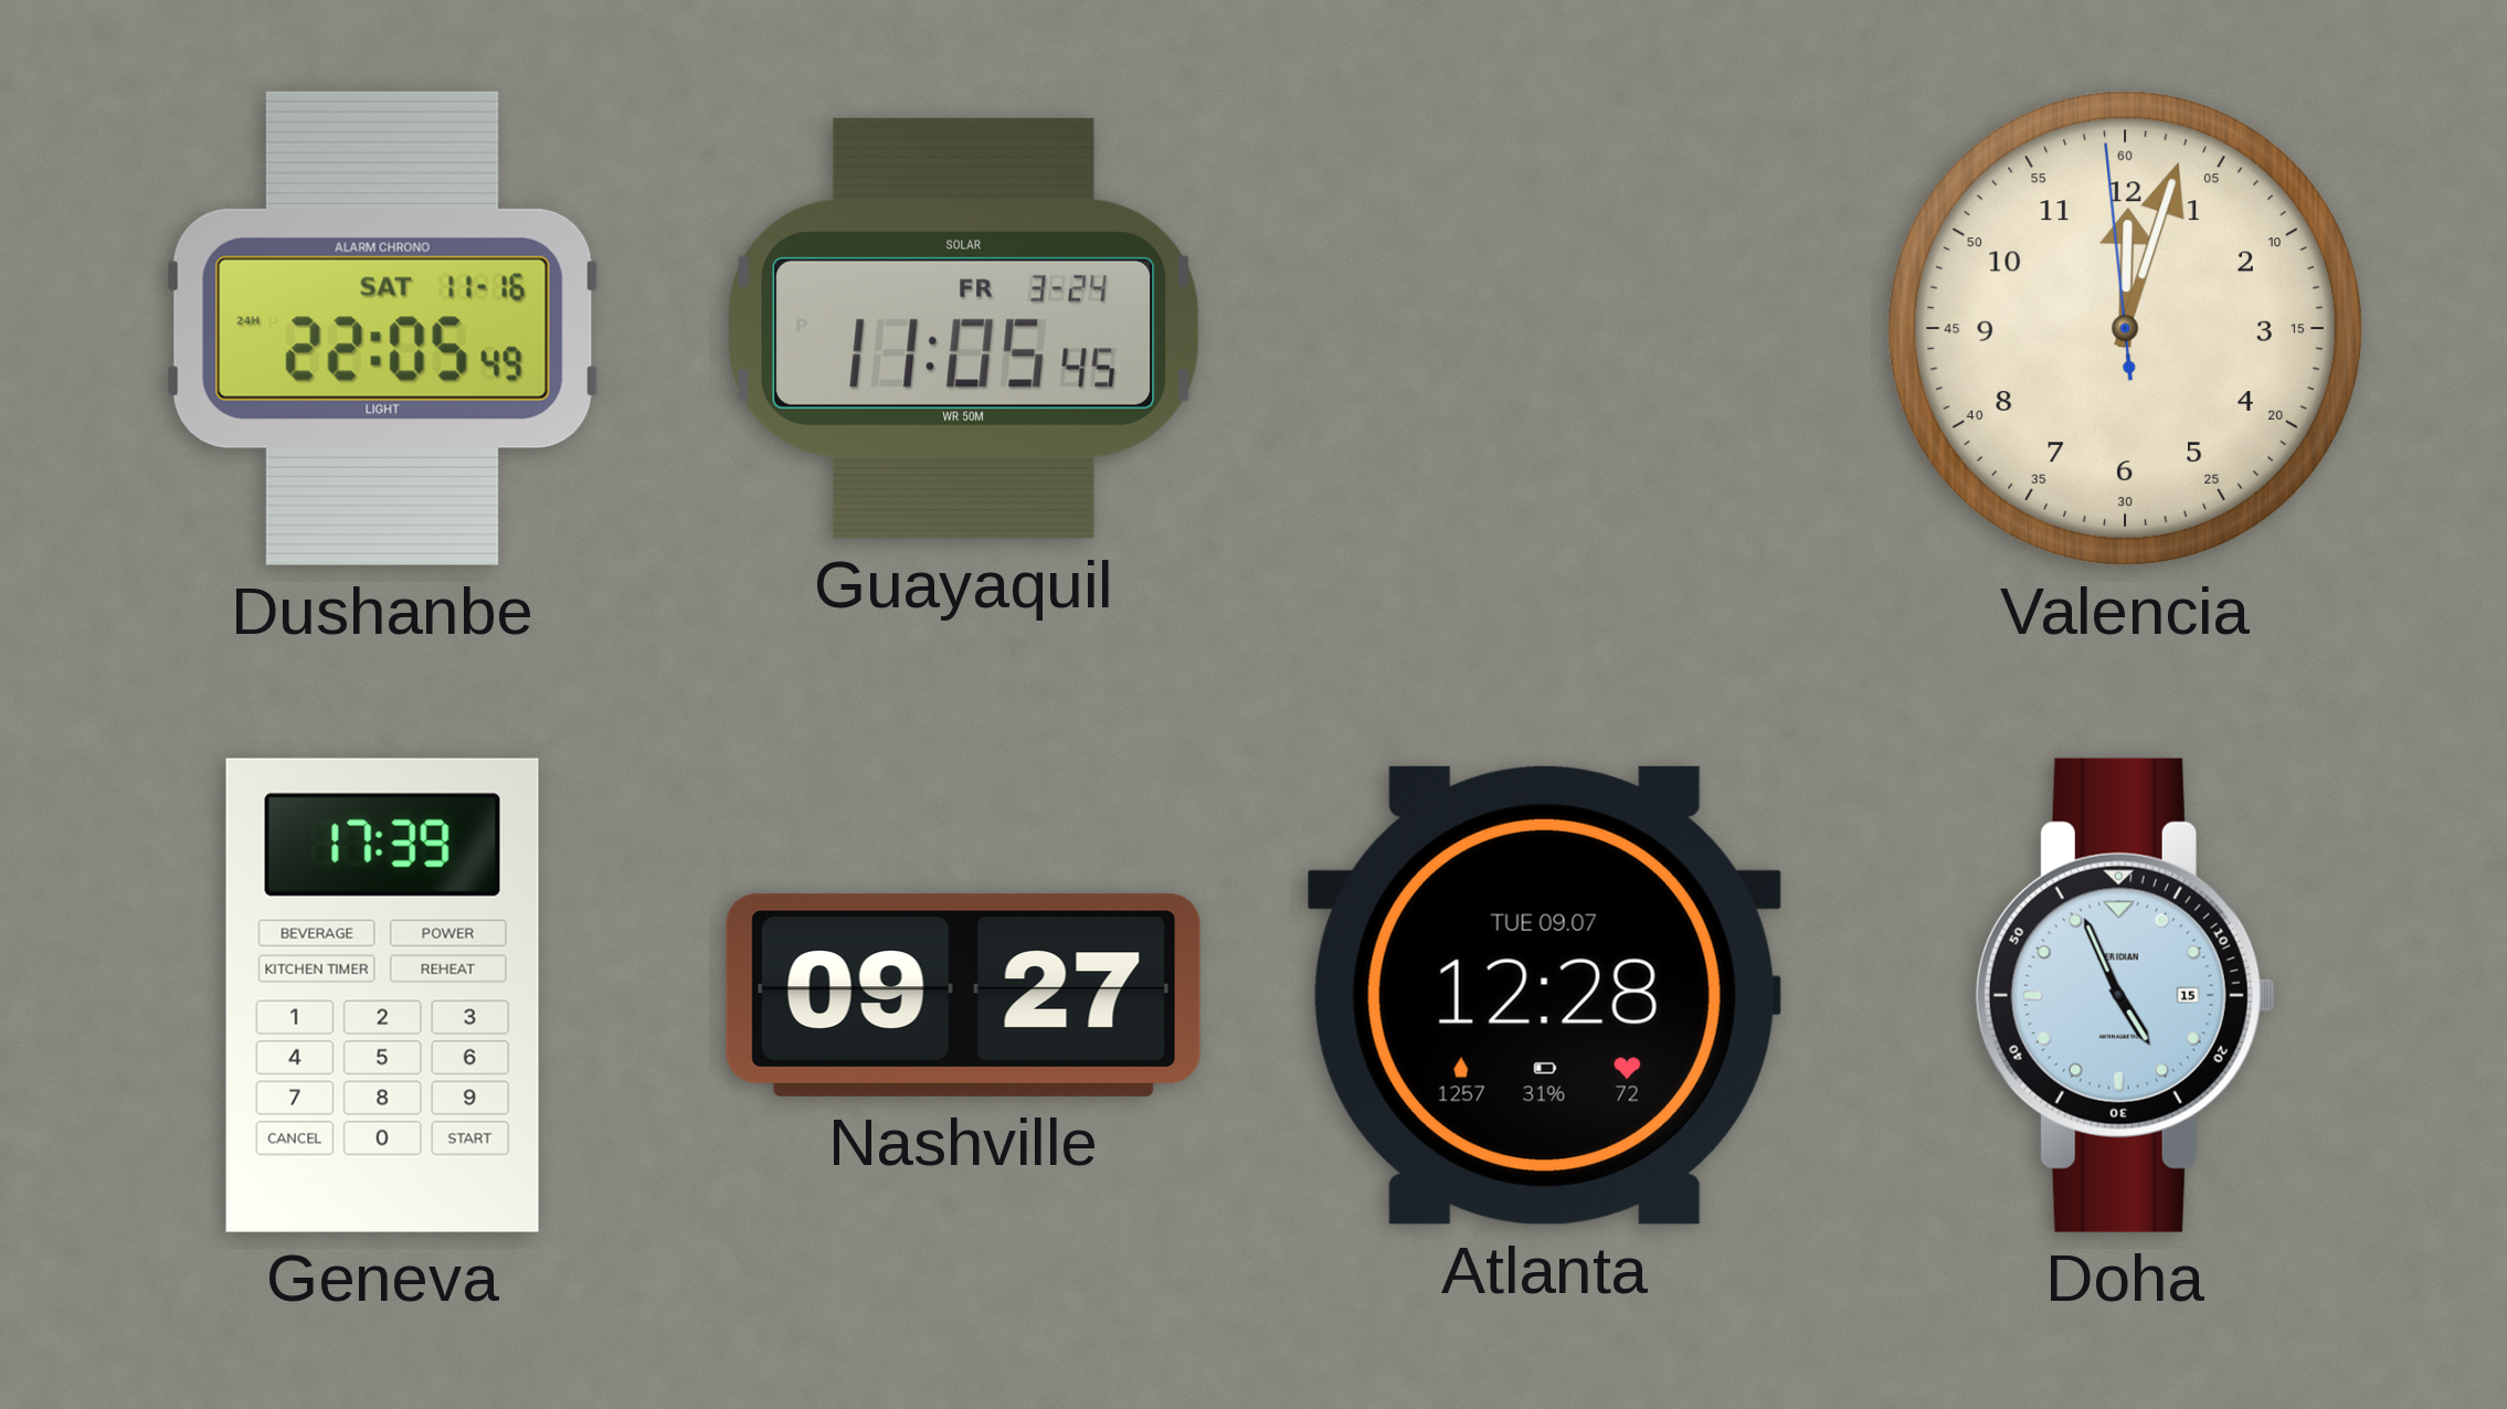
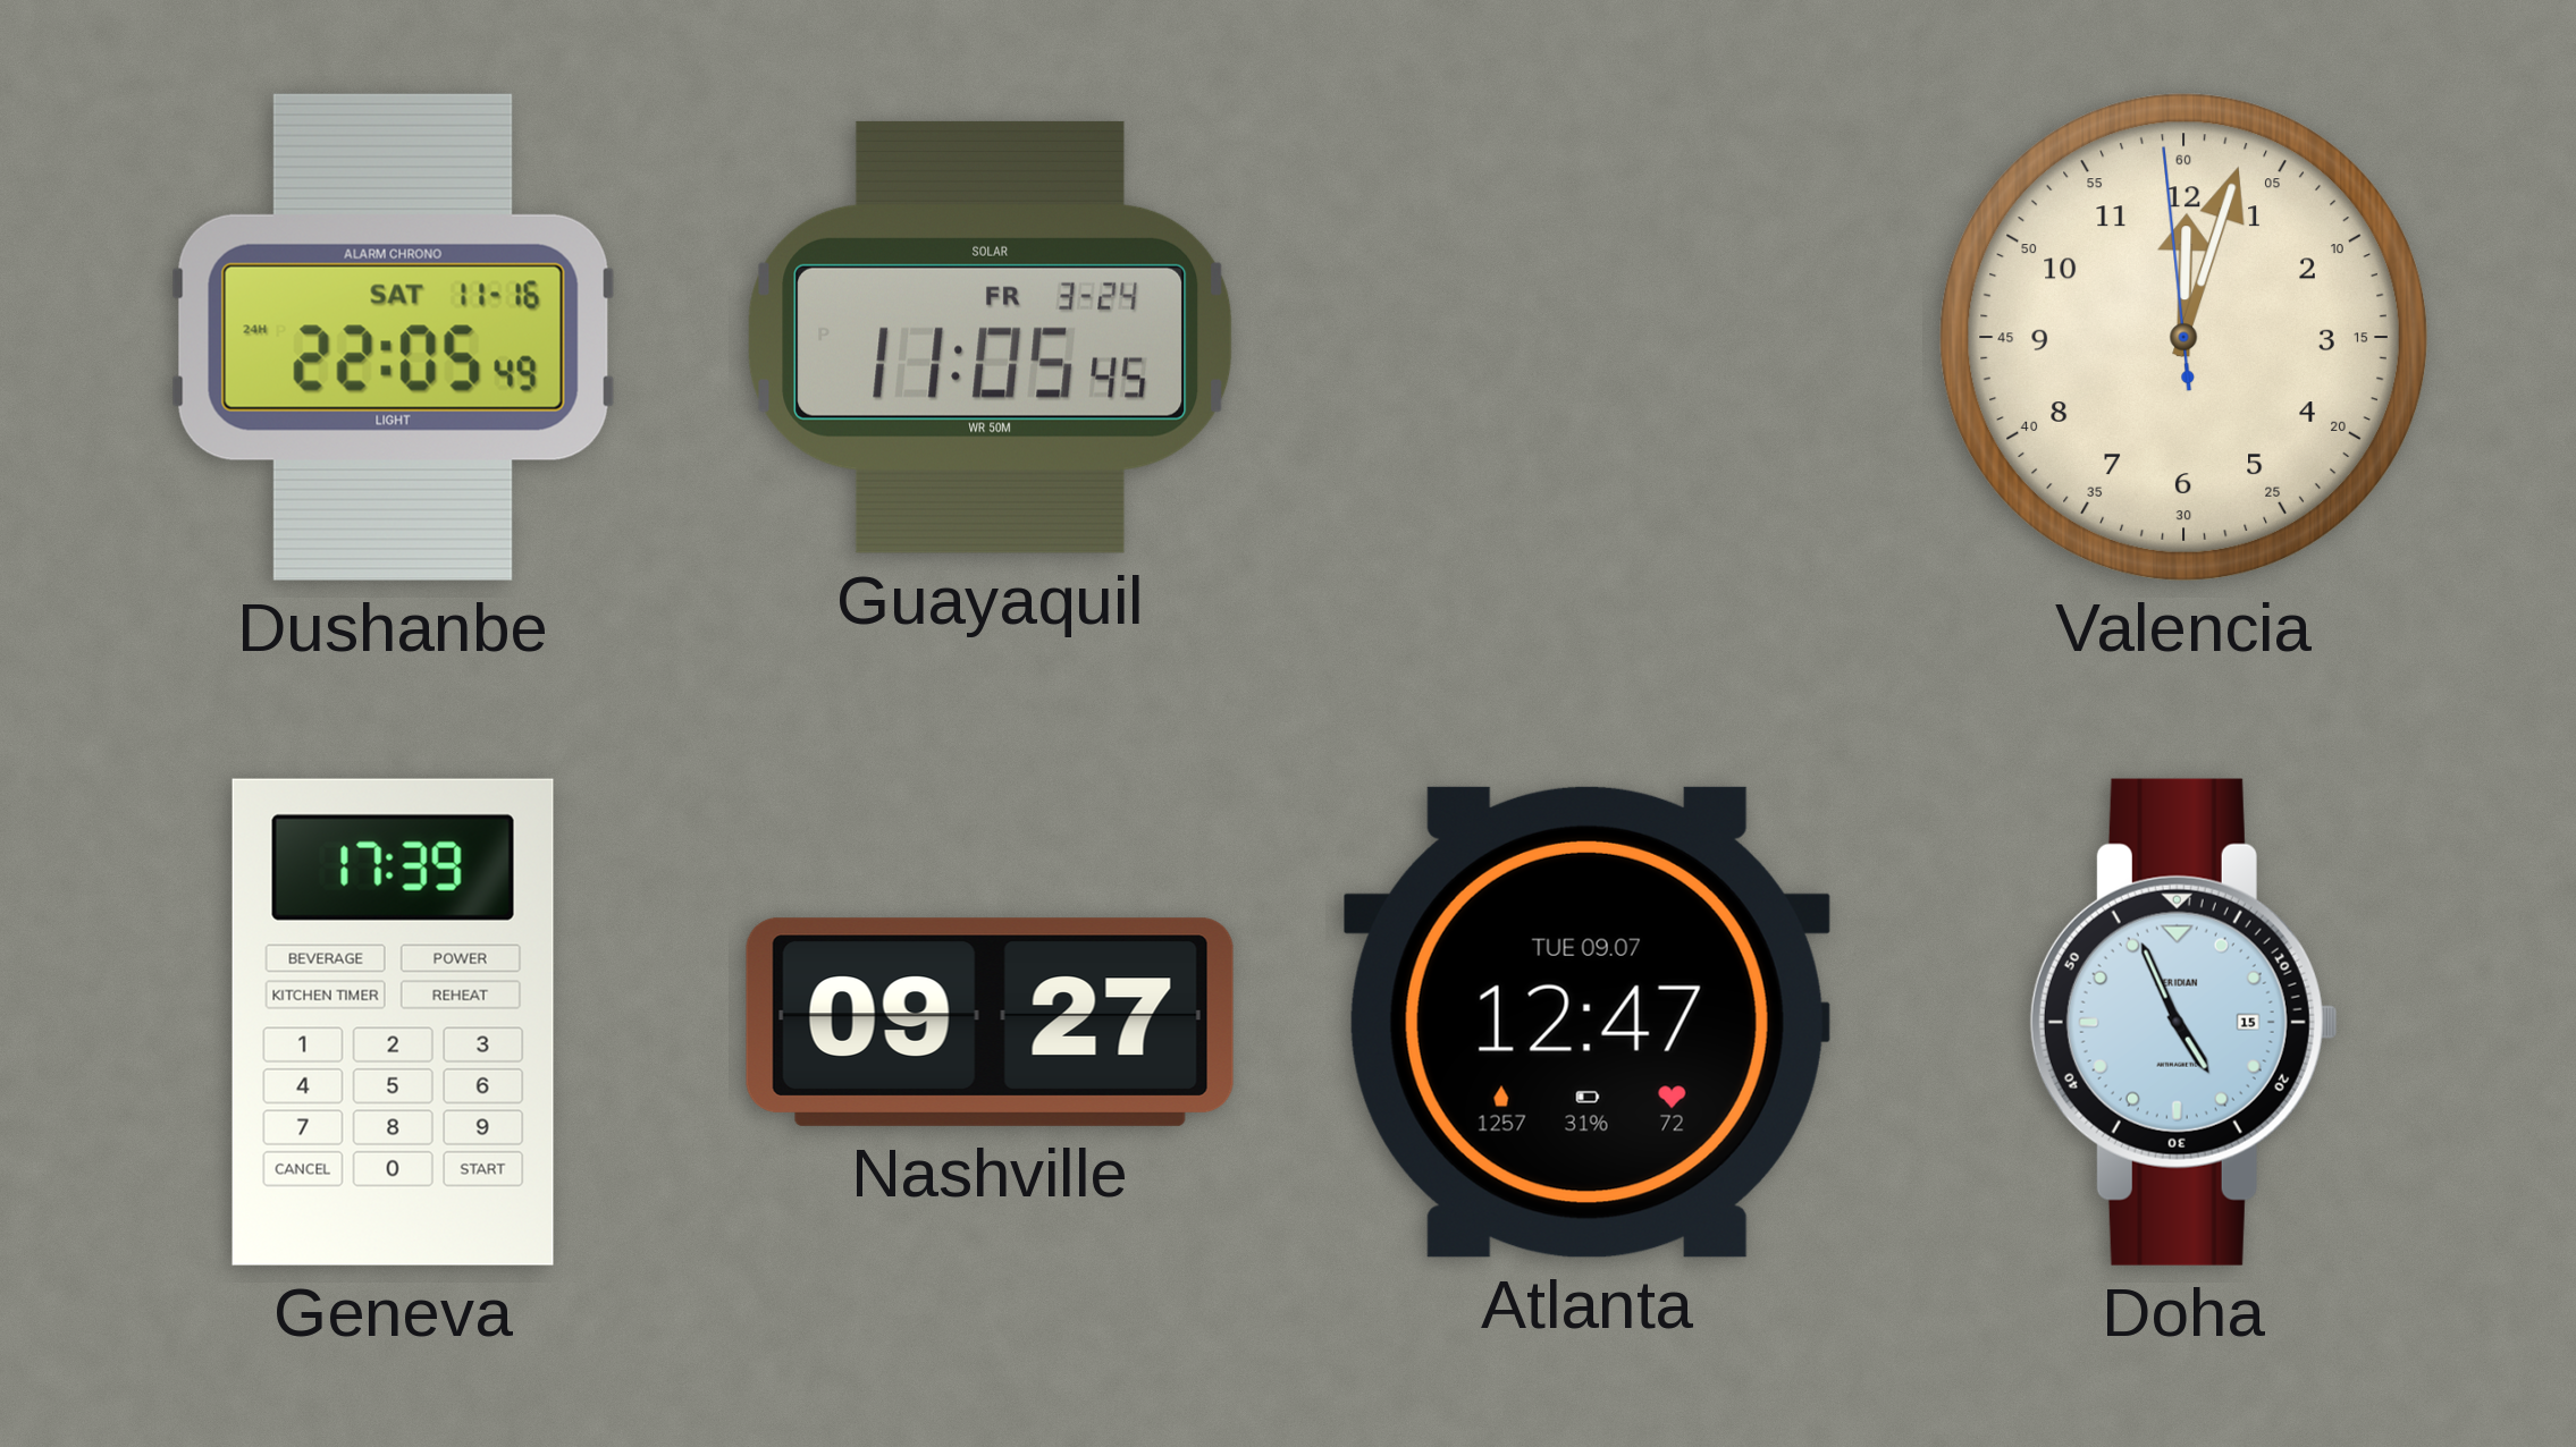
Atlanta: 12:28 -> 12:47 (1586, 1022)
